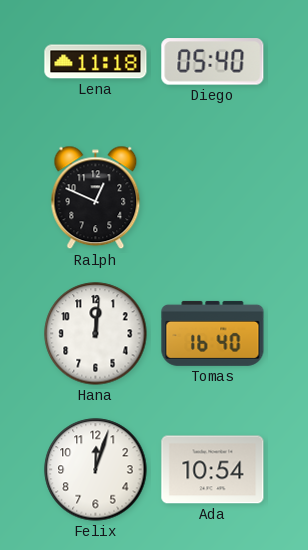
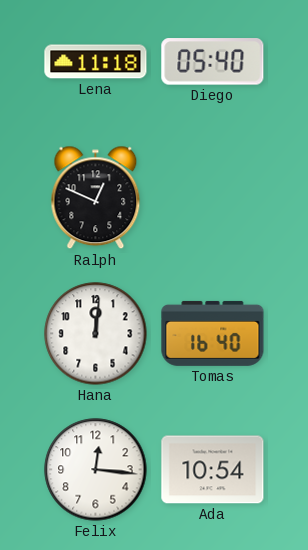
Felix: 12:03 -> 12:16 (96, 470)
